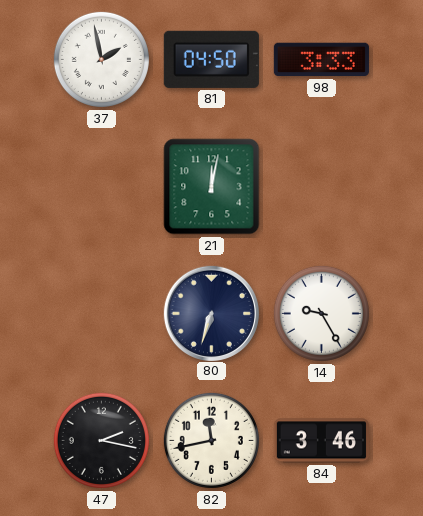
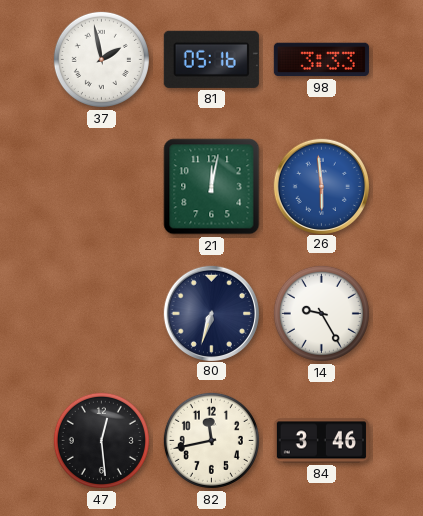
81: 04:50 -> 05:16 (211, 59)
26: none -> 5:59 (321, 186)
47: 2:17 -> 12:29 (101, 440)
